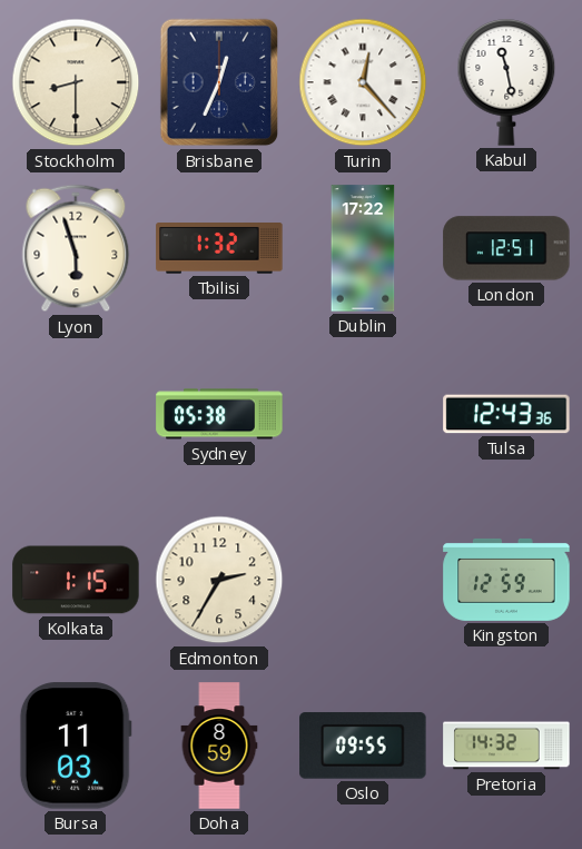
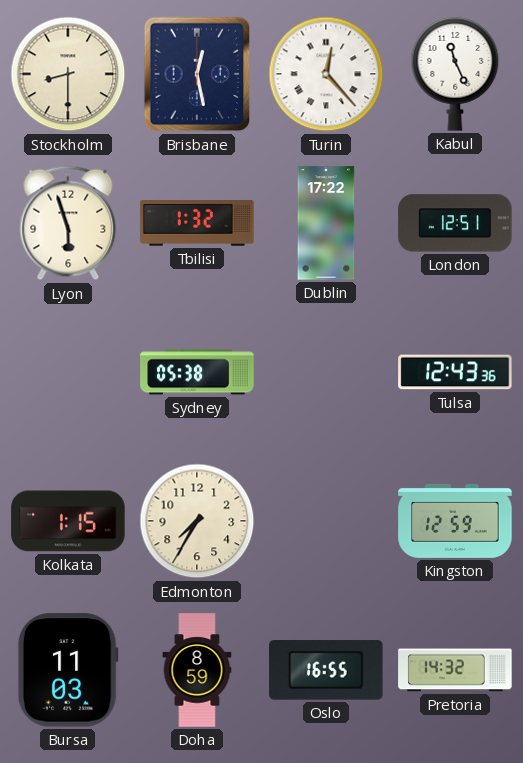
Brisbane: 12:34 -> 12:28 (197, 74)
Kabul: 11:28 -> 11:26 (455, 74)
Edmonton: 2:35 -> 7:35 (197, 521)
Oslo: 09:55 -> 16:55 (326, 670)
